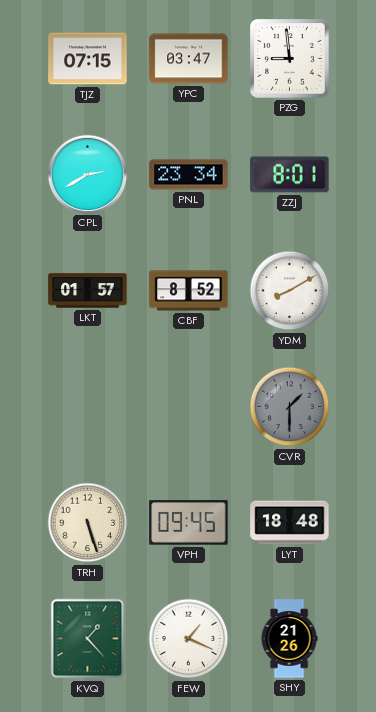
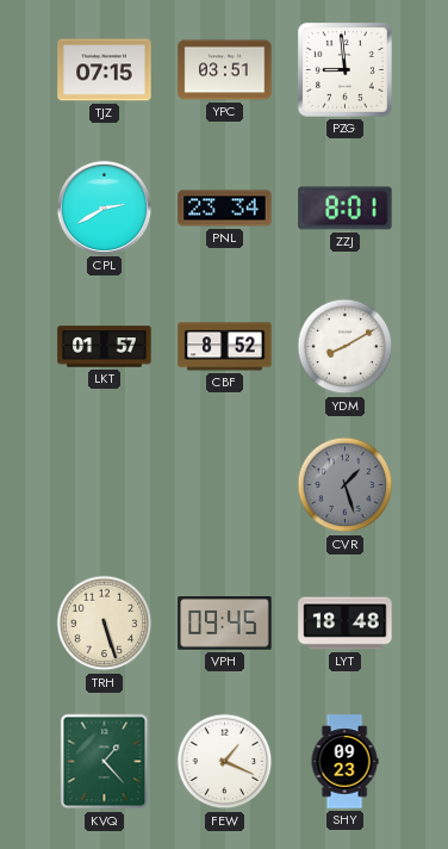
YPC: 03:47 -> 03:51 (225, 70)
CVR: 1:30 -> 1:27 (346, 485)
SHY: 21:26 -> 09:23 (344, 762)
